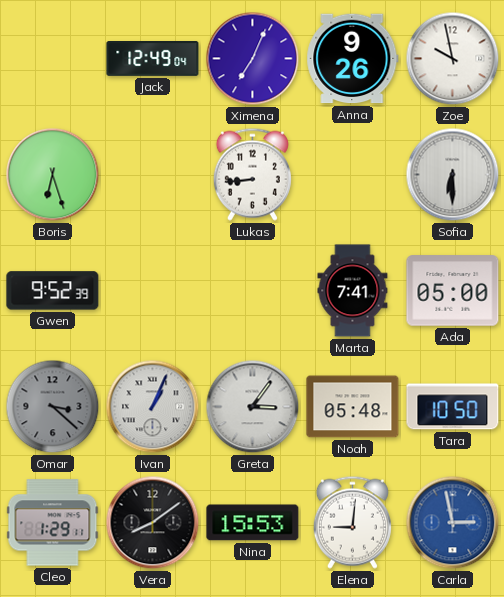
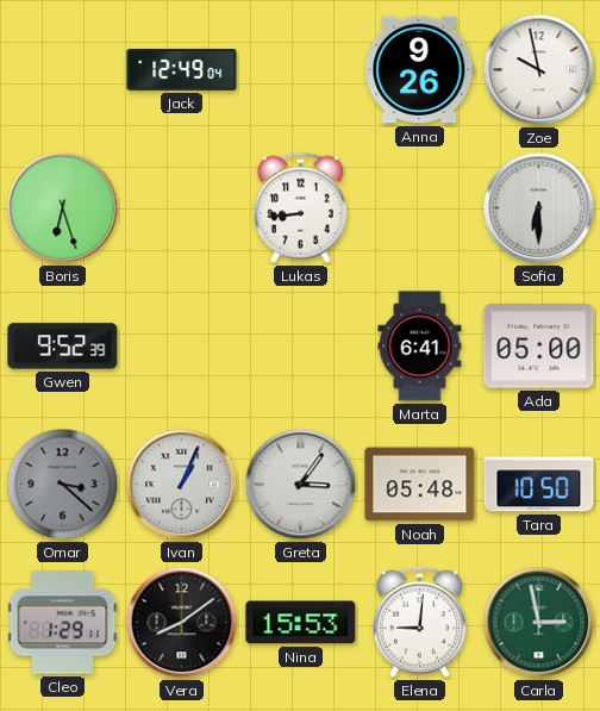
Ximena: 7:04 -> none (253, 59)
Marta: 7:41 -> 6:41 (420, 347)
Carla dial: blue -> green (539, 623)
